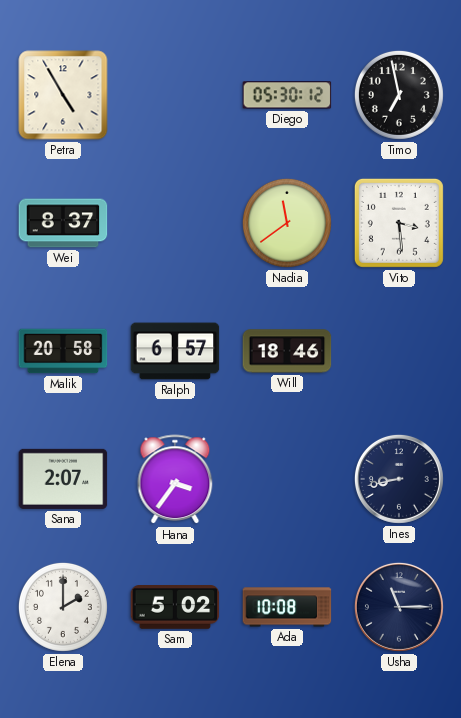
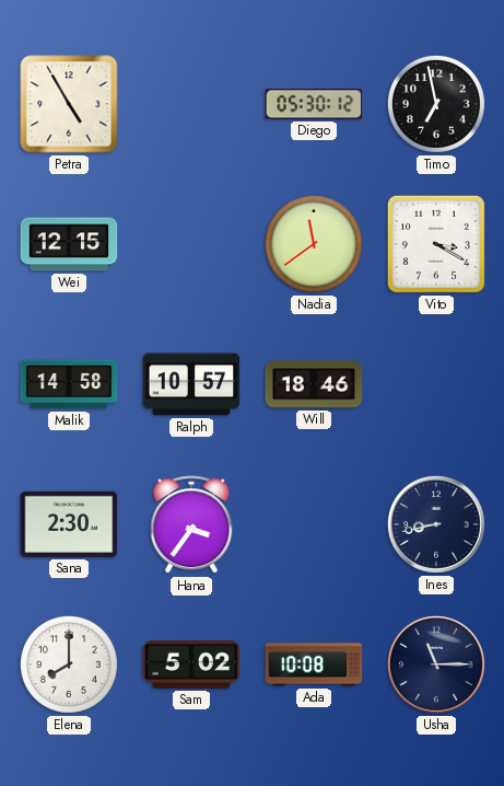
Wei: 8:37 -> 12:15 (69, 244)
Vito: 3:29 -> 3:20 (436, 244)
Malik: 20:58 -> 14:58 (69, 384)
Ralph: 6:57 -> 10:57 (191, 384)
Sana: 2:07 -> 2:30 (69, 524)
Elena: 2:00 -> 8:00 (69, 664)
